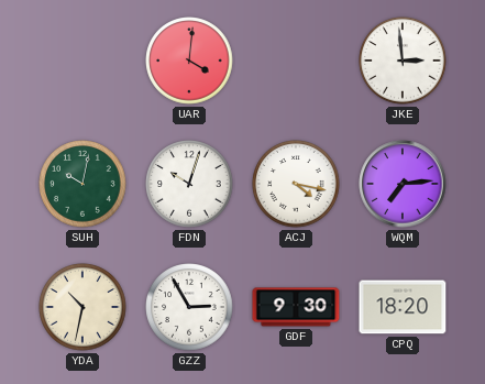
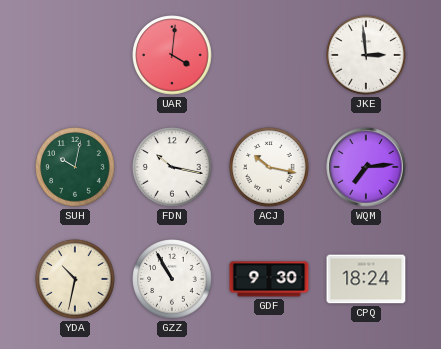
FDN: 10:03 -> 10:17 (172, 167)
ACJ: 4:17 -> 10:17 (269, 167)
GZZ: 2:55 -> 10:55 (172, 279)
CPQ: 18:20 -> 18:24 (366, 279)
